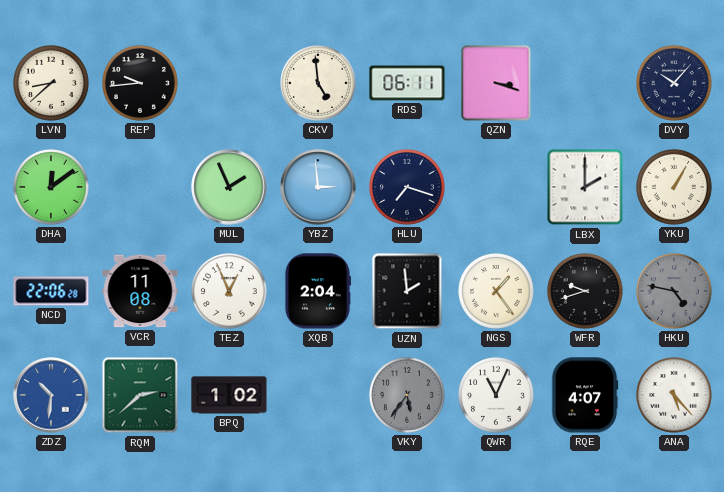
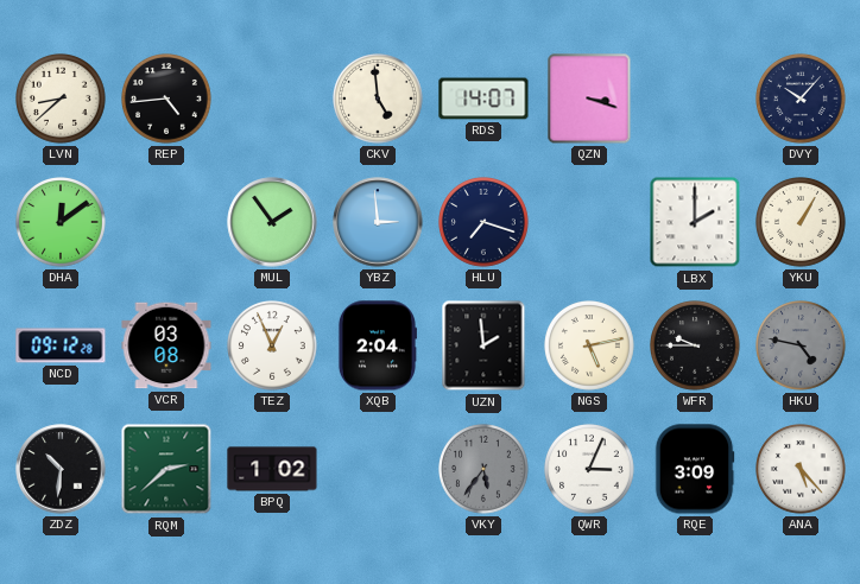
REP: 9:44 -> 4:44 (167, 100)
RDS: 06:11 -> 14:07 (483, 99)
MUL: 1:56 -> 1:54 (272, 222)
NCD: 22:06 -> 09:12 (61, 345)
VCR: 11:08 -> 03:08 (166, 345)
NGS: 1:24 -> 5:13 (590, 347)
WFR: 9:42 -> 9:45 (696, 347)
ZDZ dial: blue -> black (61, 469)
QWR: 11:04 -> 3:04 (590, 470)
RQE: 4:07 -> 3:09 (695, 469)
